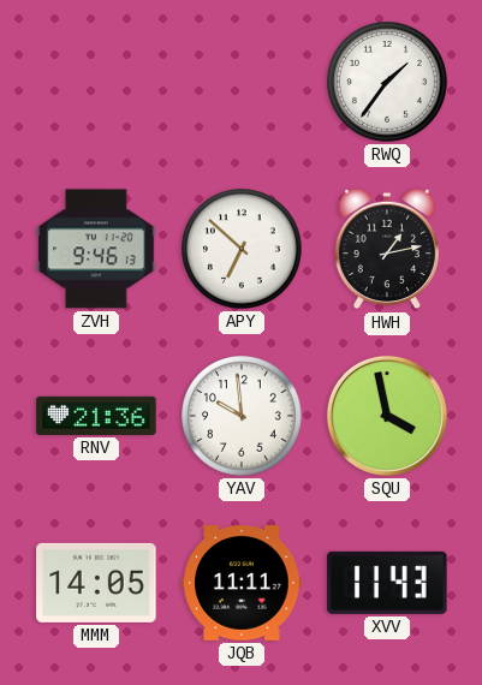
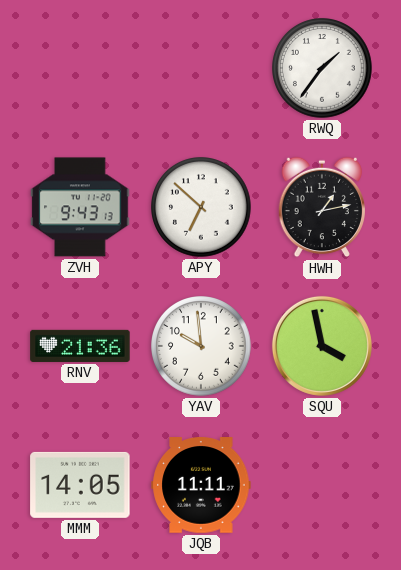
ZVH: 9:46 -> 9:43 (80, 207)
XVV: 11:43 -> none (387, 583)
